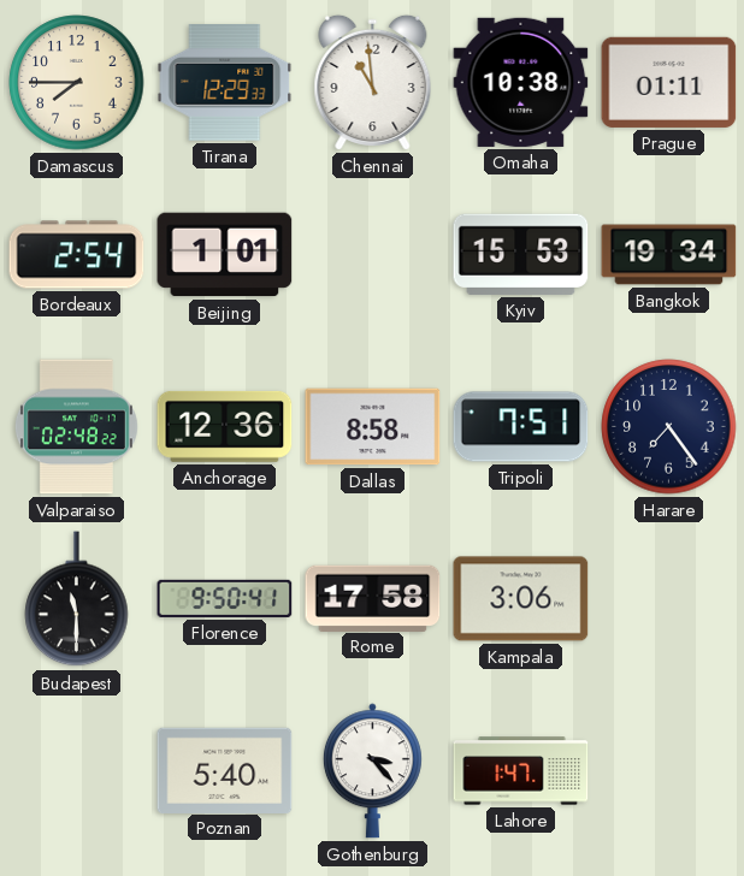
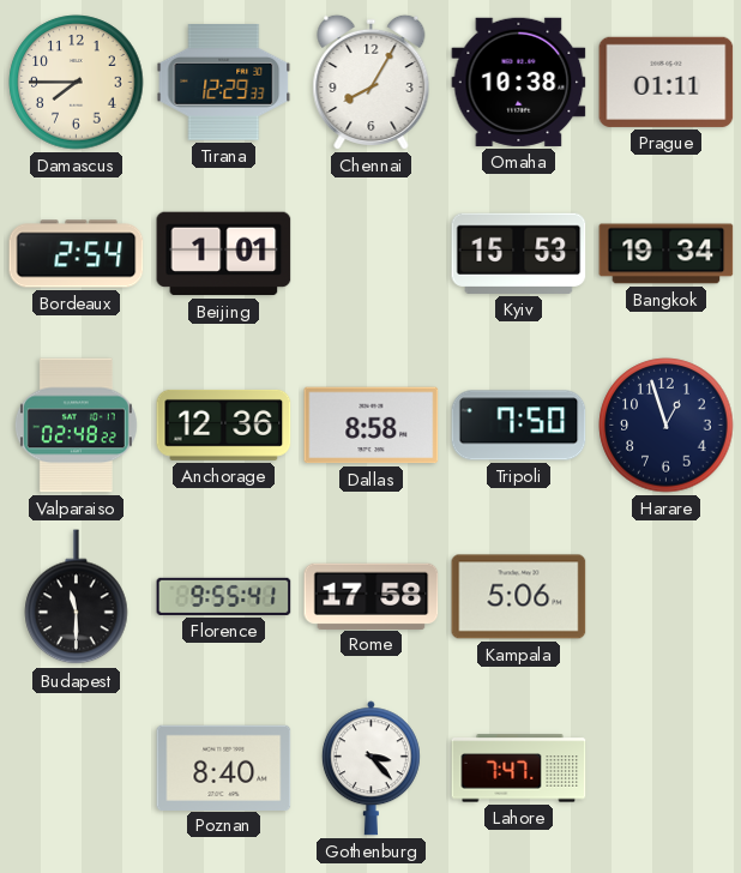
Chennai: 10:59 -> 8:05 (372, 82)
Tripoli: 7:51 -> 7:50 (519, 426)
Harare: 7:24 -> 12:57 (667, 426)
Florence: 9:50 -> 9:55 (224, 596)
Kampala: 3:06 -> 5:06 (519, 597)
Poznan: 5:40 -> 8:40 (224, 767)
Lahore: 1:47 -> 7:47 (519, 769)
